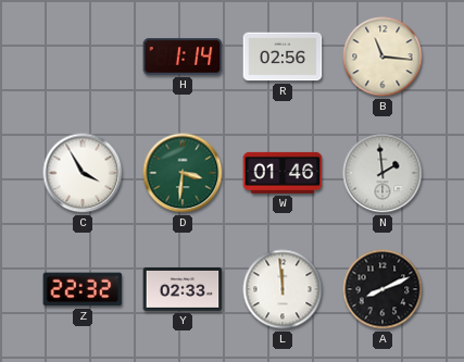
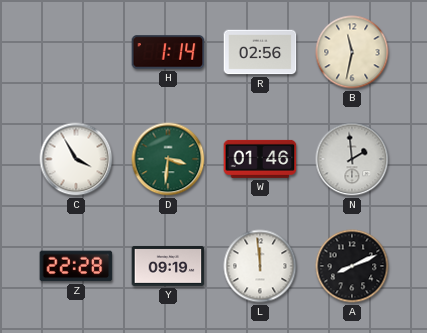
B: 11:16 -> 11:32 (352, 52)
Z: 22:32 -> 22:28 (76, 266)
Y: 02:33 -> 09:19 (168, 266)
